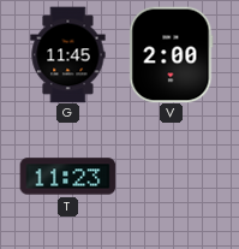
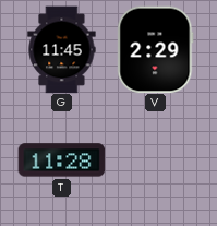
V: 2:00 -> 2:29 (156, 49)
T: 11:23 -> 11:28 (61, 160)
